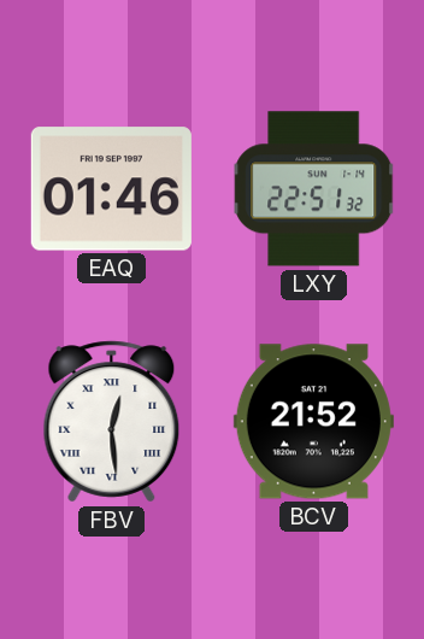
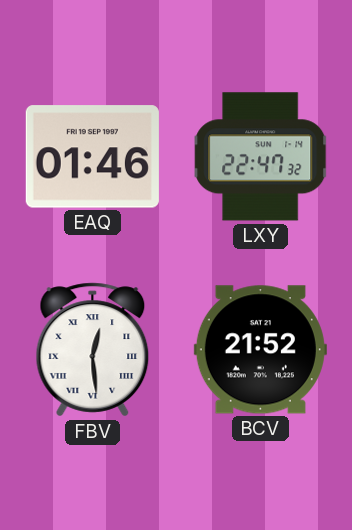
LXY: 22:51 -> 22:47 (261, 157)
